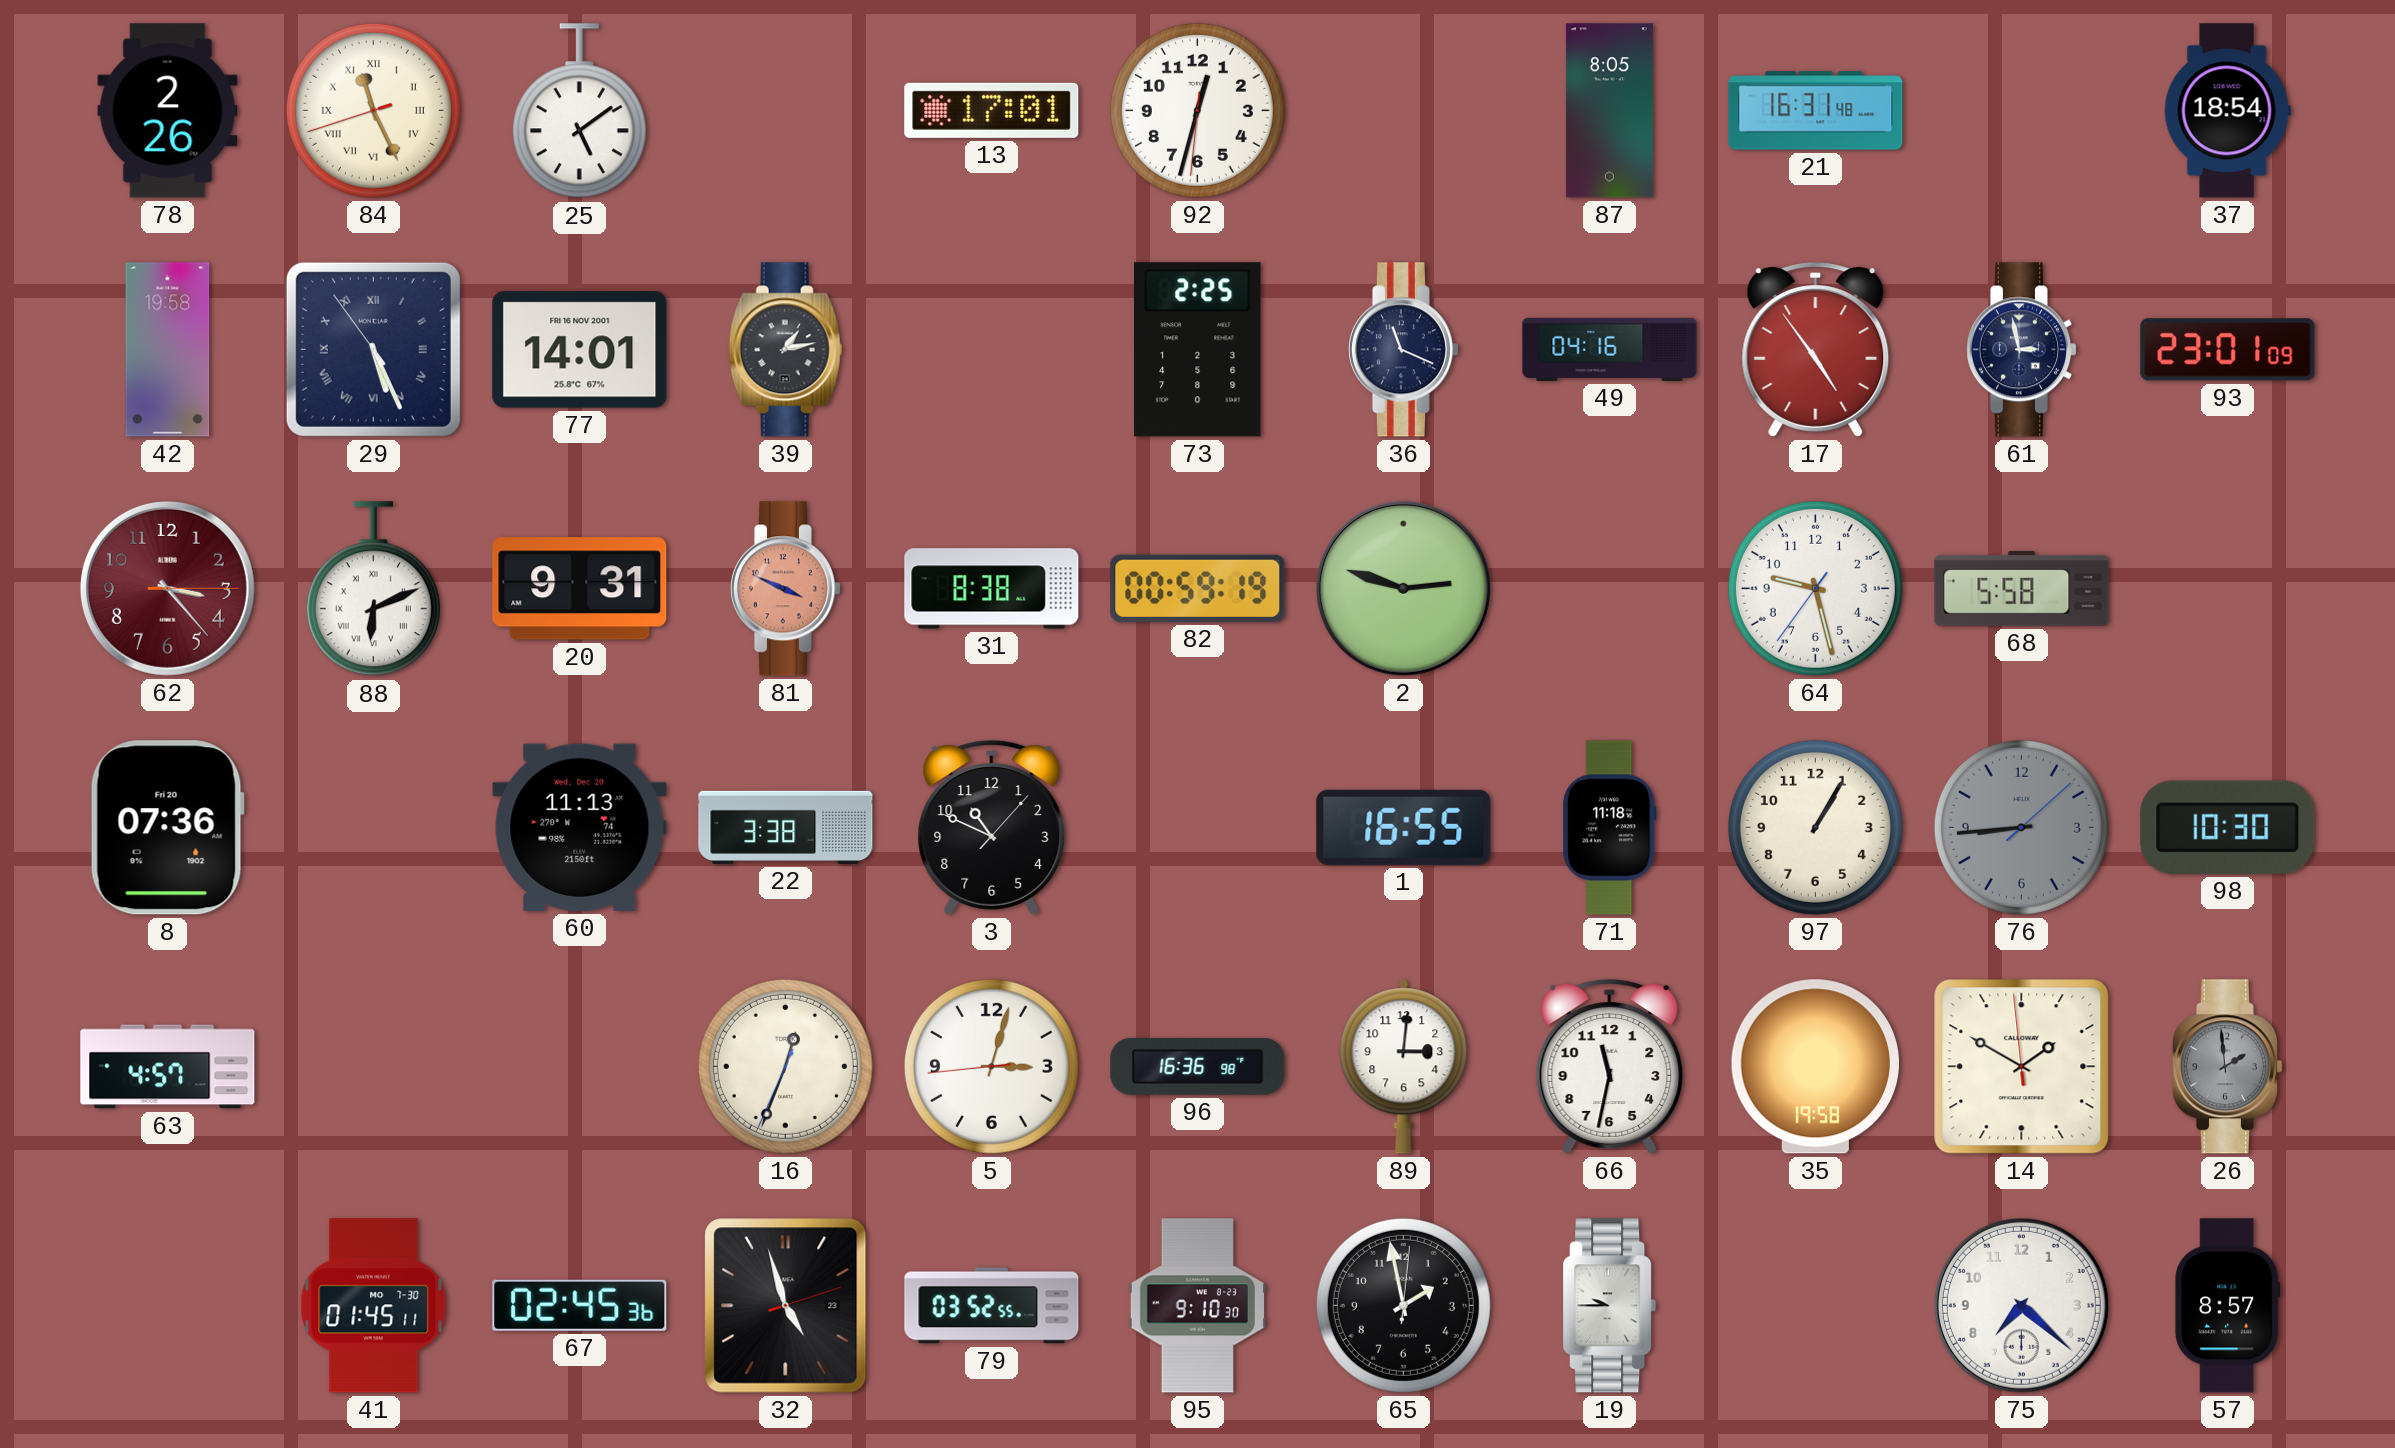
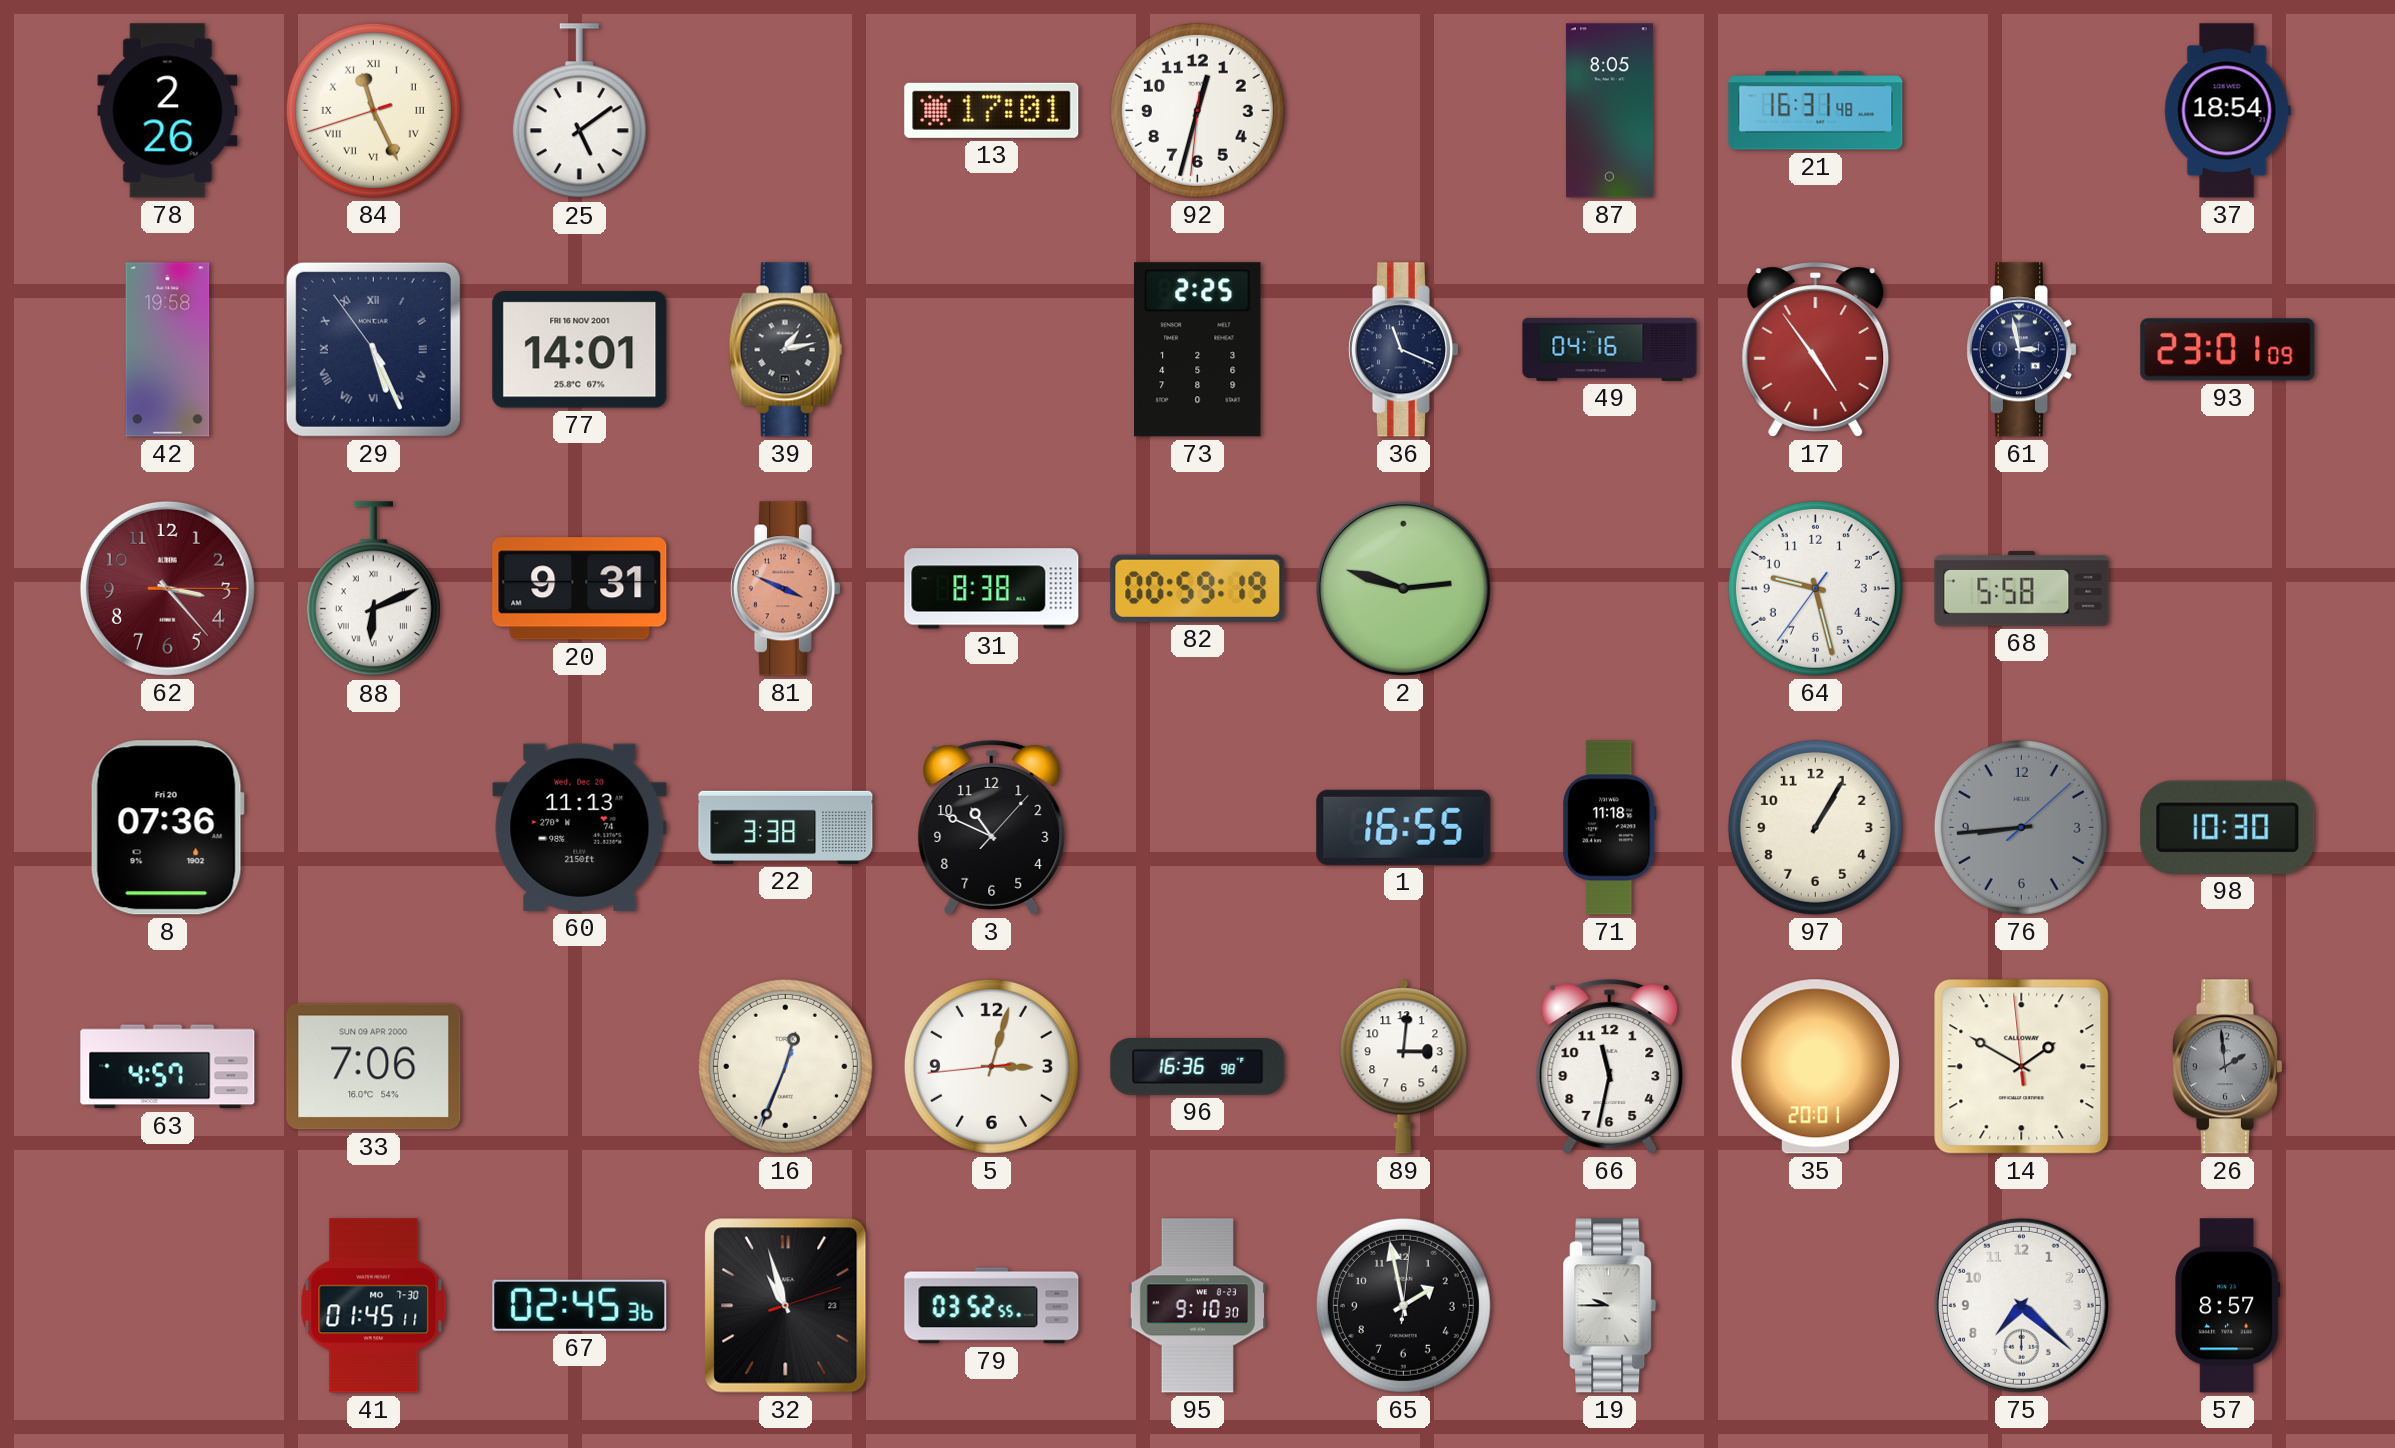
33: none -> 7:06 (374, 1067)
35: 19:58 -> 20:01 (1816, 1067)
32: 4:57 -> 10:57 (786, 1306)
